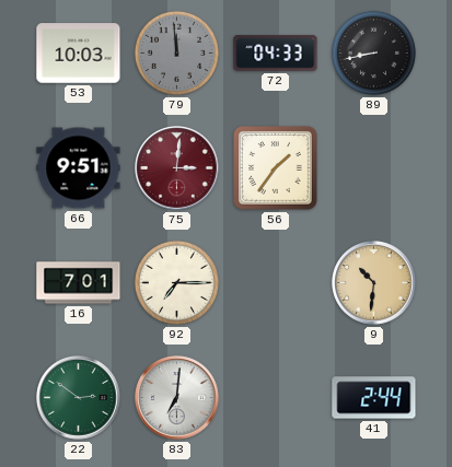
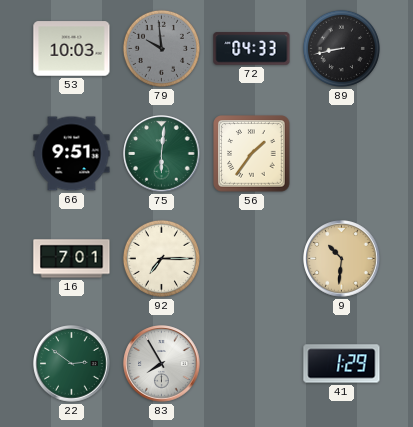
79: 11:59 -> 9:59 (161, 48)
75: 3:01 -> 6:01 (162, 154)
75 dial: burgundy -> green (162, 154)
83: 7:01 -> 7:55 (162, 364)
41: 2:44 -> 1:29 (342, 364)
